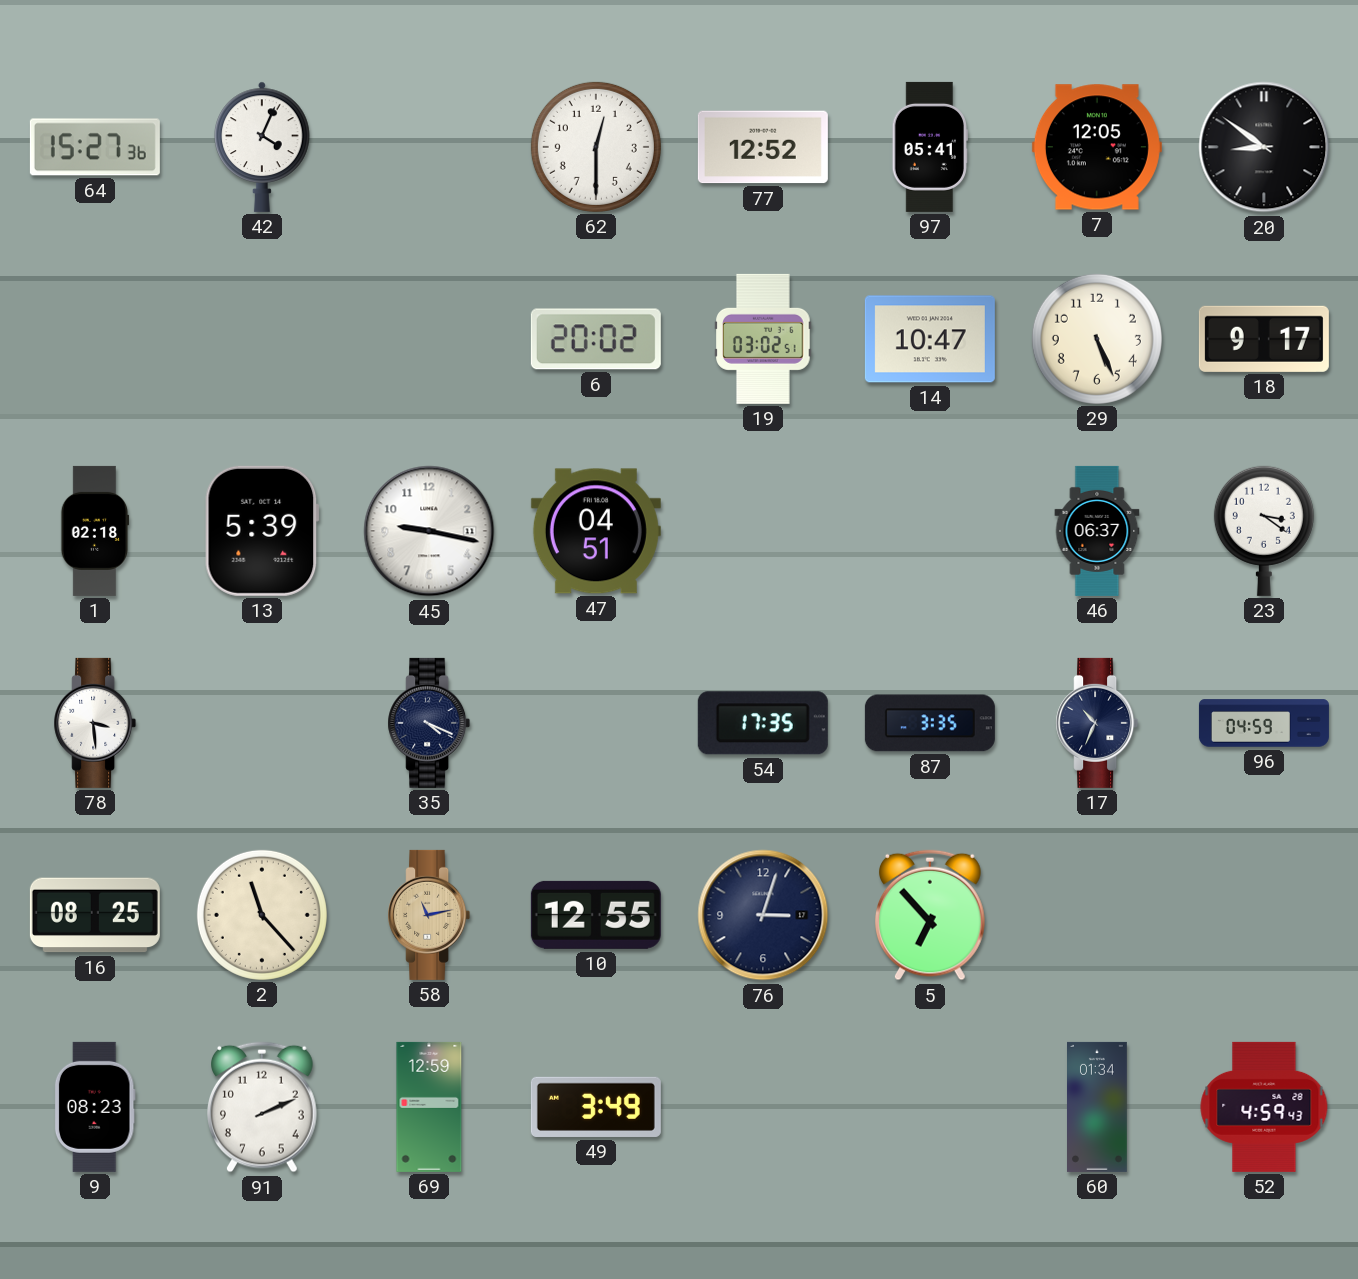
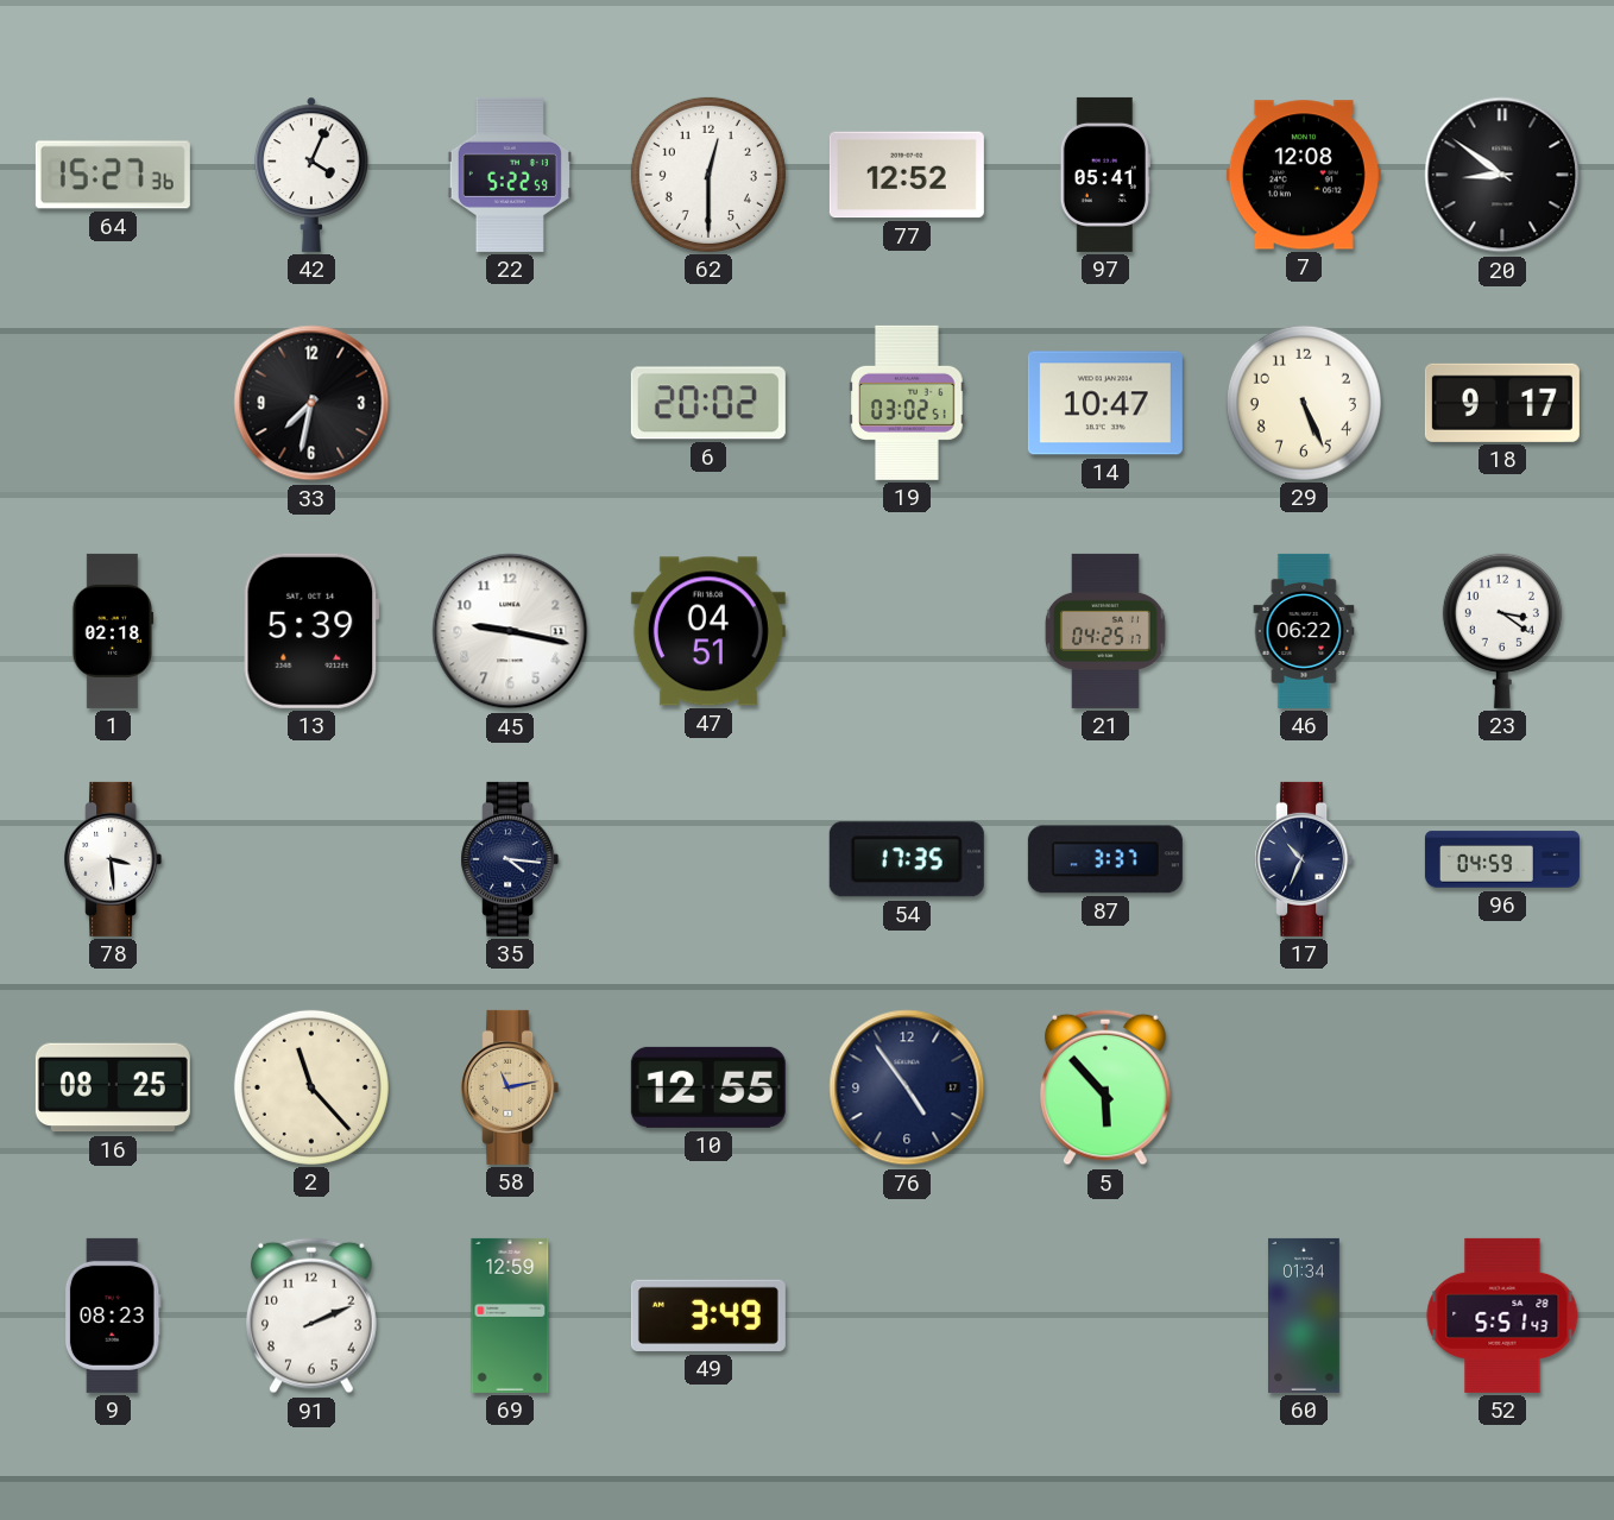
22: none -> 5:22 (510, 175)
7: 12:05 -> 12:08 (1304, 175)
33: none -> 7:32 (311, 403)
21: none -> 04:25 (1105, 631)
46: 06:37 -> 06:22 (1304, 631)
35: 4:19 -> 4:16 (510, 859)
87: 3:35 -> 3:37 (1105, 859)
76: 3:03 -> 4:54 (907, 1087)
5: 6:53 -> 5:53 (1107, 1087)
52: 4:59 -> 5:51 (1502, 1316)
